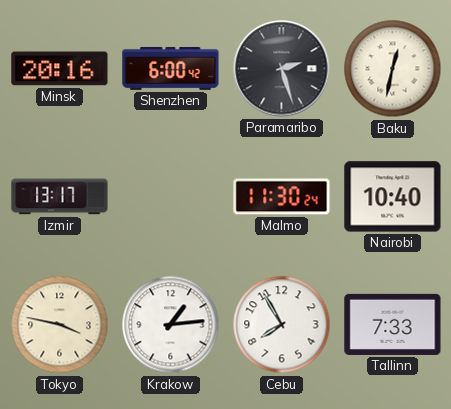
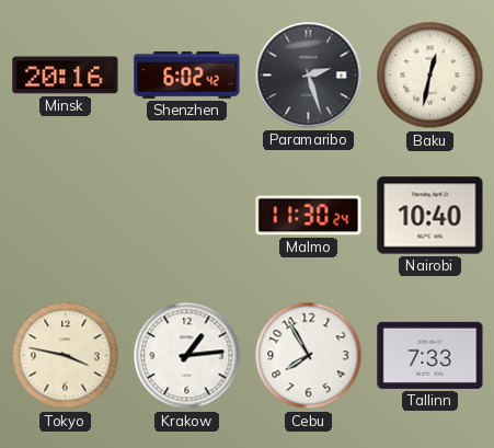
Shenzhen: 6:00 -> 6:02 (187, 74)
Izmir: 13:17 -> none (60, 197)
